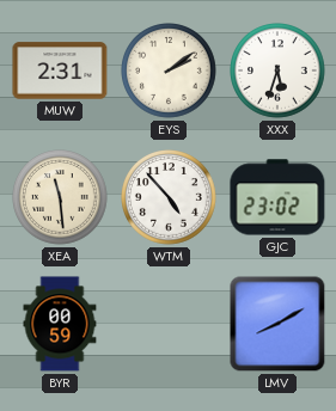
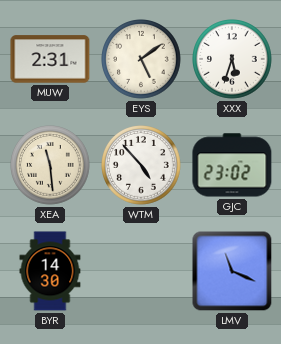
EYS: 2:09 -> 5:09 (142, 60)
BYR: 00:59 -> 14:30 (50, 271)
LMV: 8:10 -> 11:19 (232, 271)
